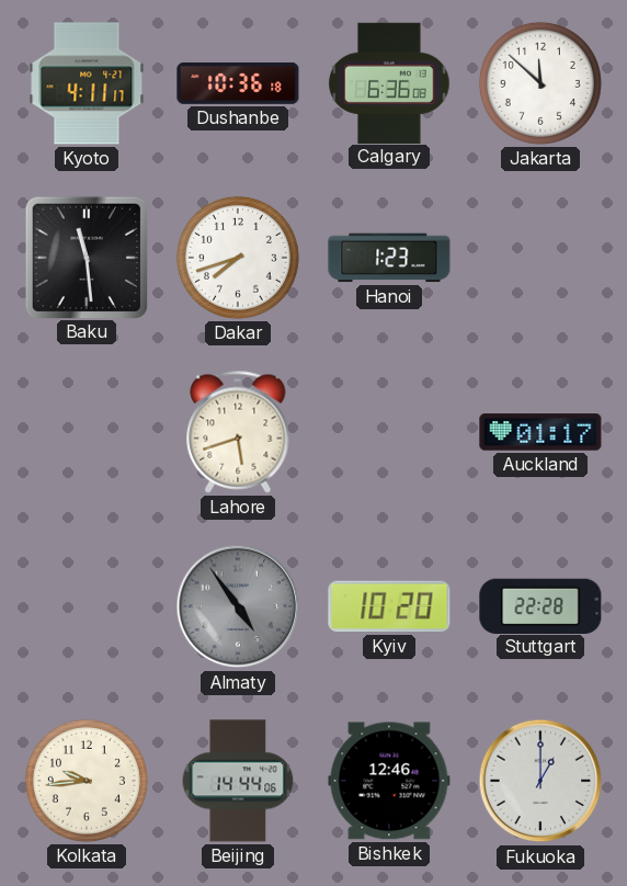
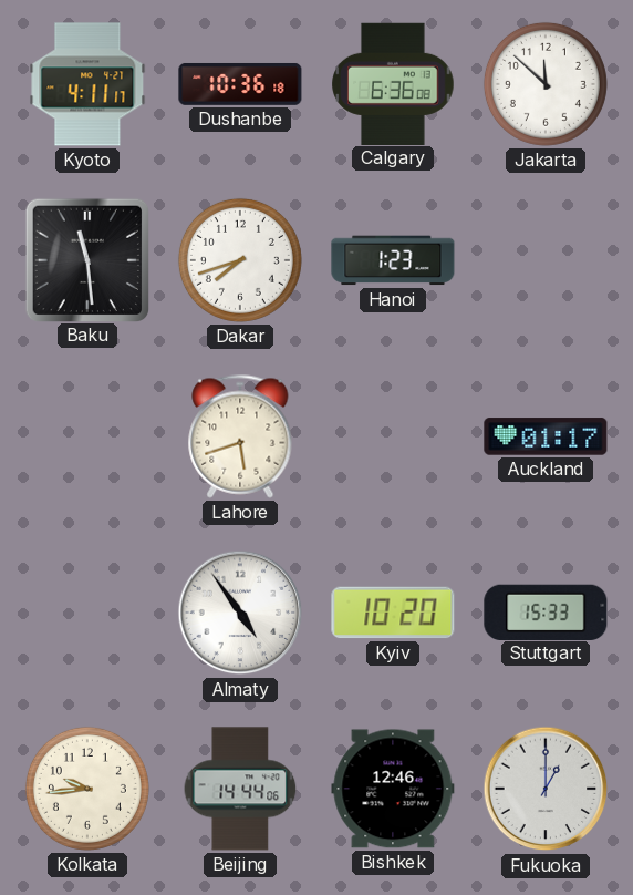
Almaty dial: grey -> white (240, 613)
Stuttgart: 22:28 -> 15:33 (546, 611)
